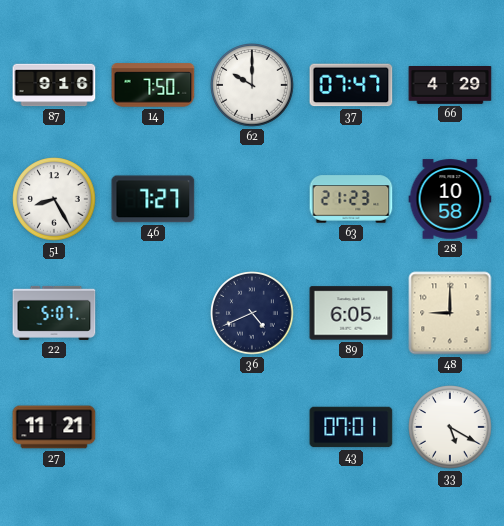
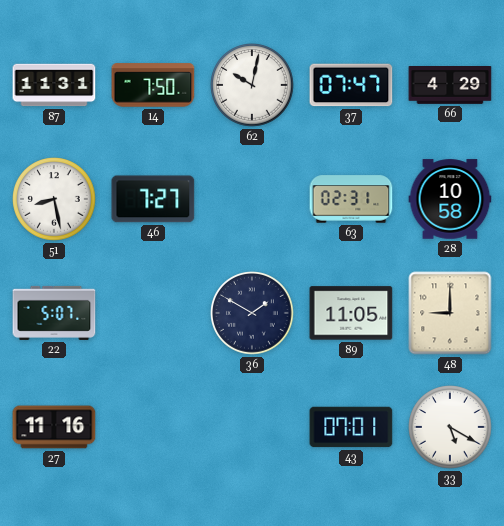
87: 9:16 -> 11:31 (54, 85)
62: 10:00 -> 10:02 (253, 86)
51: 8:25 -> 8:28 (55, 200)
63: 21:23 -> 02:31 (351, 199)
36: 4:41 -> 1:50 (253, 314)
89: 6:05 -> 11:05 (351, 313)
27: 11:21 -> 11:16 (54, 427)
